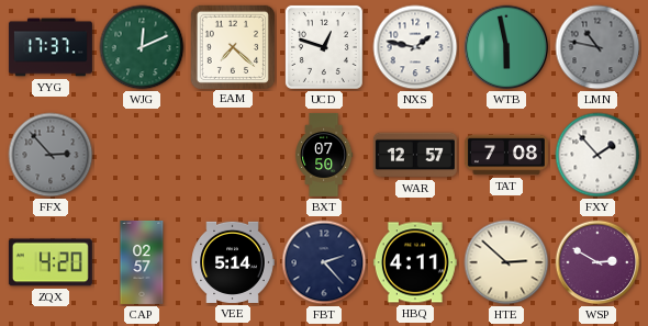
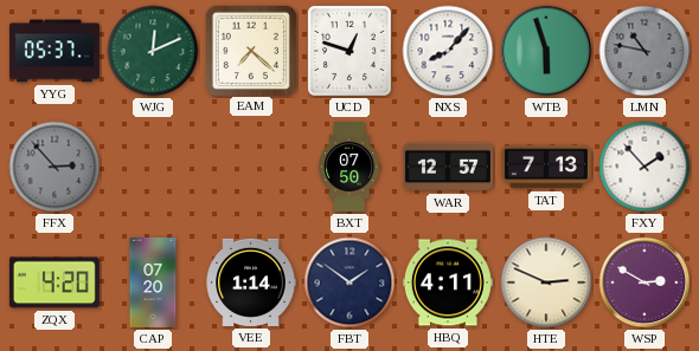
YYG: 17:37 -> 05:37 (54, 51)
NXS: 1:47 -> 8:07 (448, 51)
WTB: 5:58 -> 5:57 (546, 51)
TAT: 7:08 -> 7:13 (546, 167)
CAP: 02:57 -> 07:20 (153, 282)
VEE: 5:14 -> 1:14 (251, 282)
FBT: 2:23 -> 1:51 (349, 282)
HTE: 2:52 -> 2:49 (546, 282)
